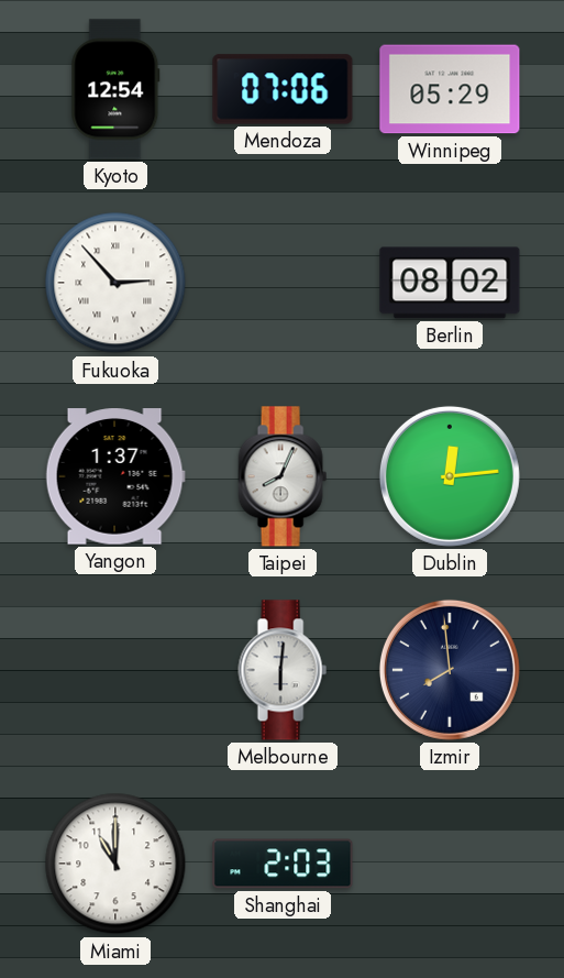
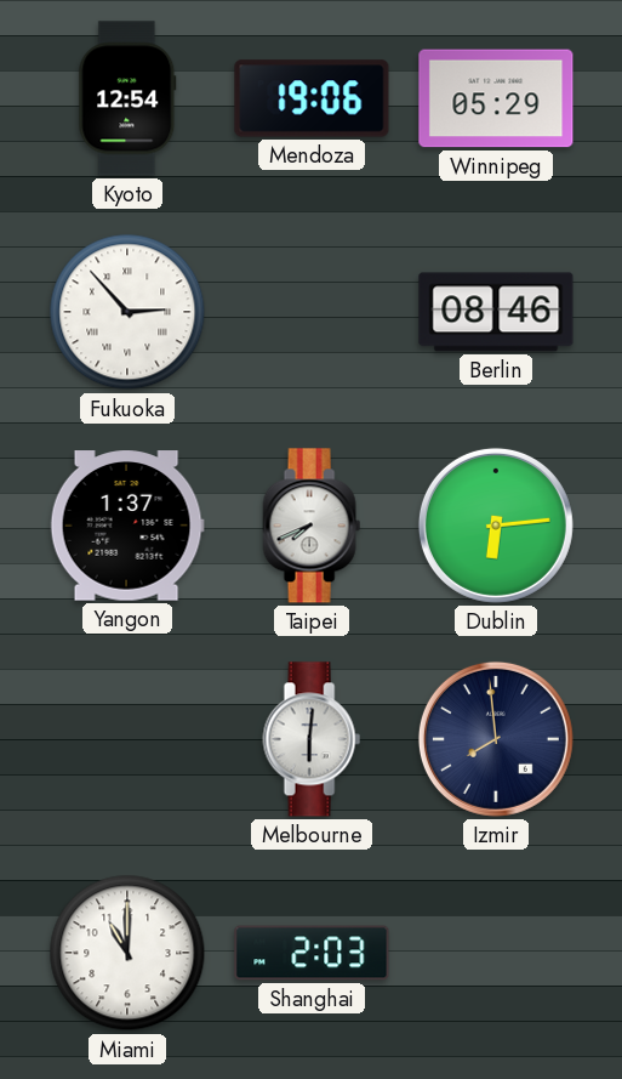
Mendoza: 07:06 -> 19:06 (312, 98)
Berlin: 08:02 -> 08:46 (496, 312)
Taipei: 8:04 -> 7:41 (312, 526)
Dublin: 12:14 -> 6:14 (496, 526)
